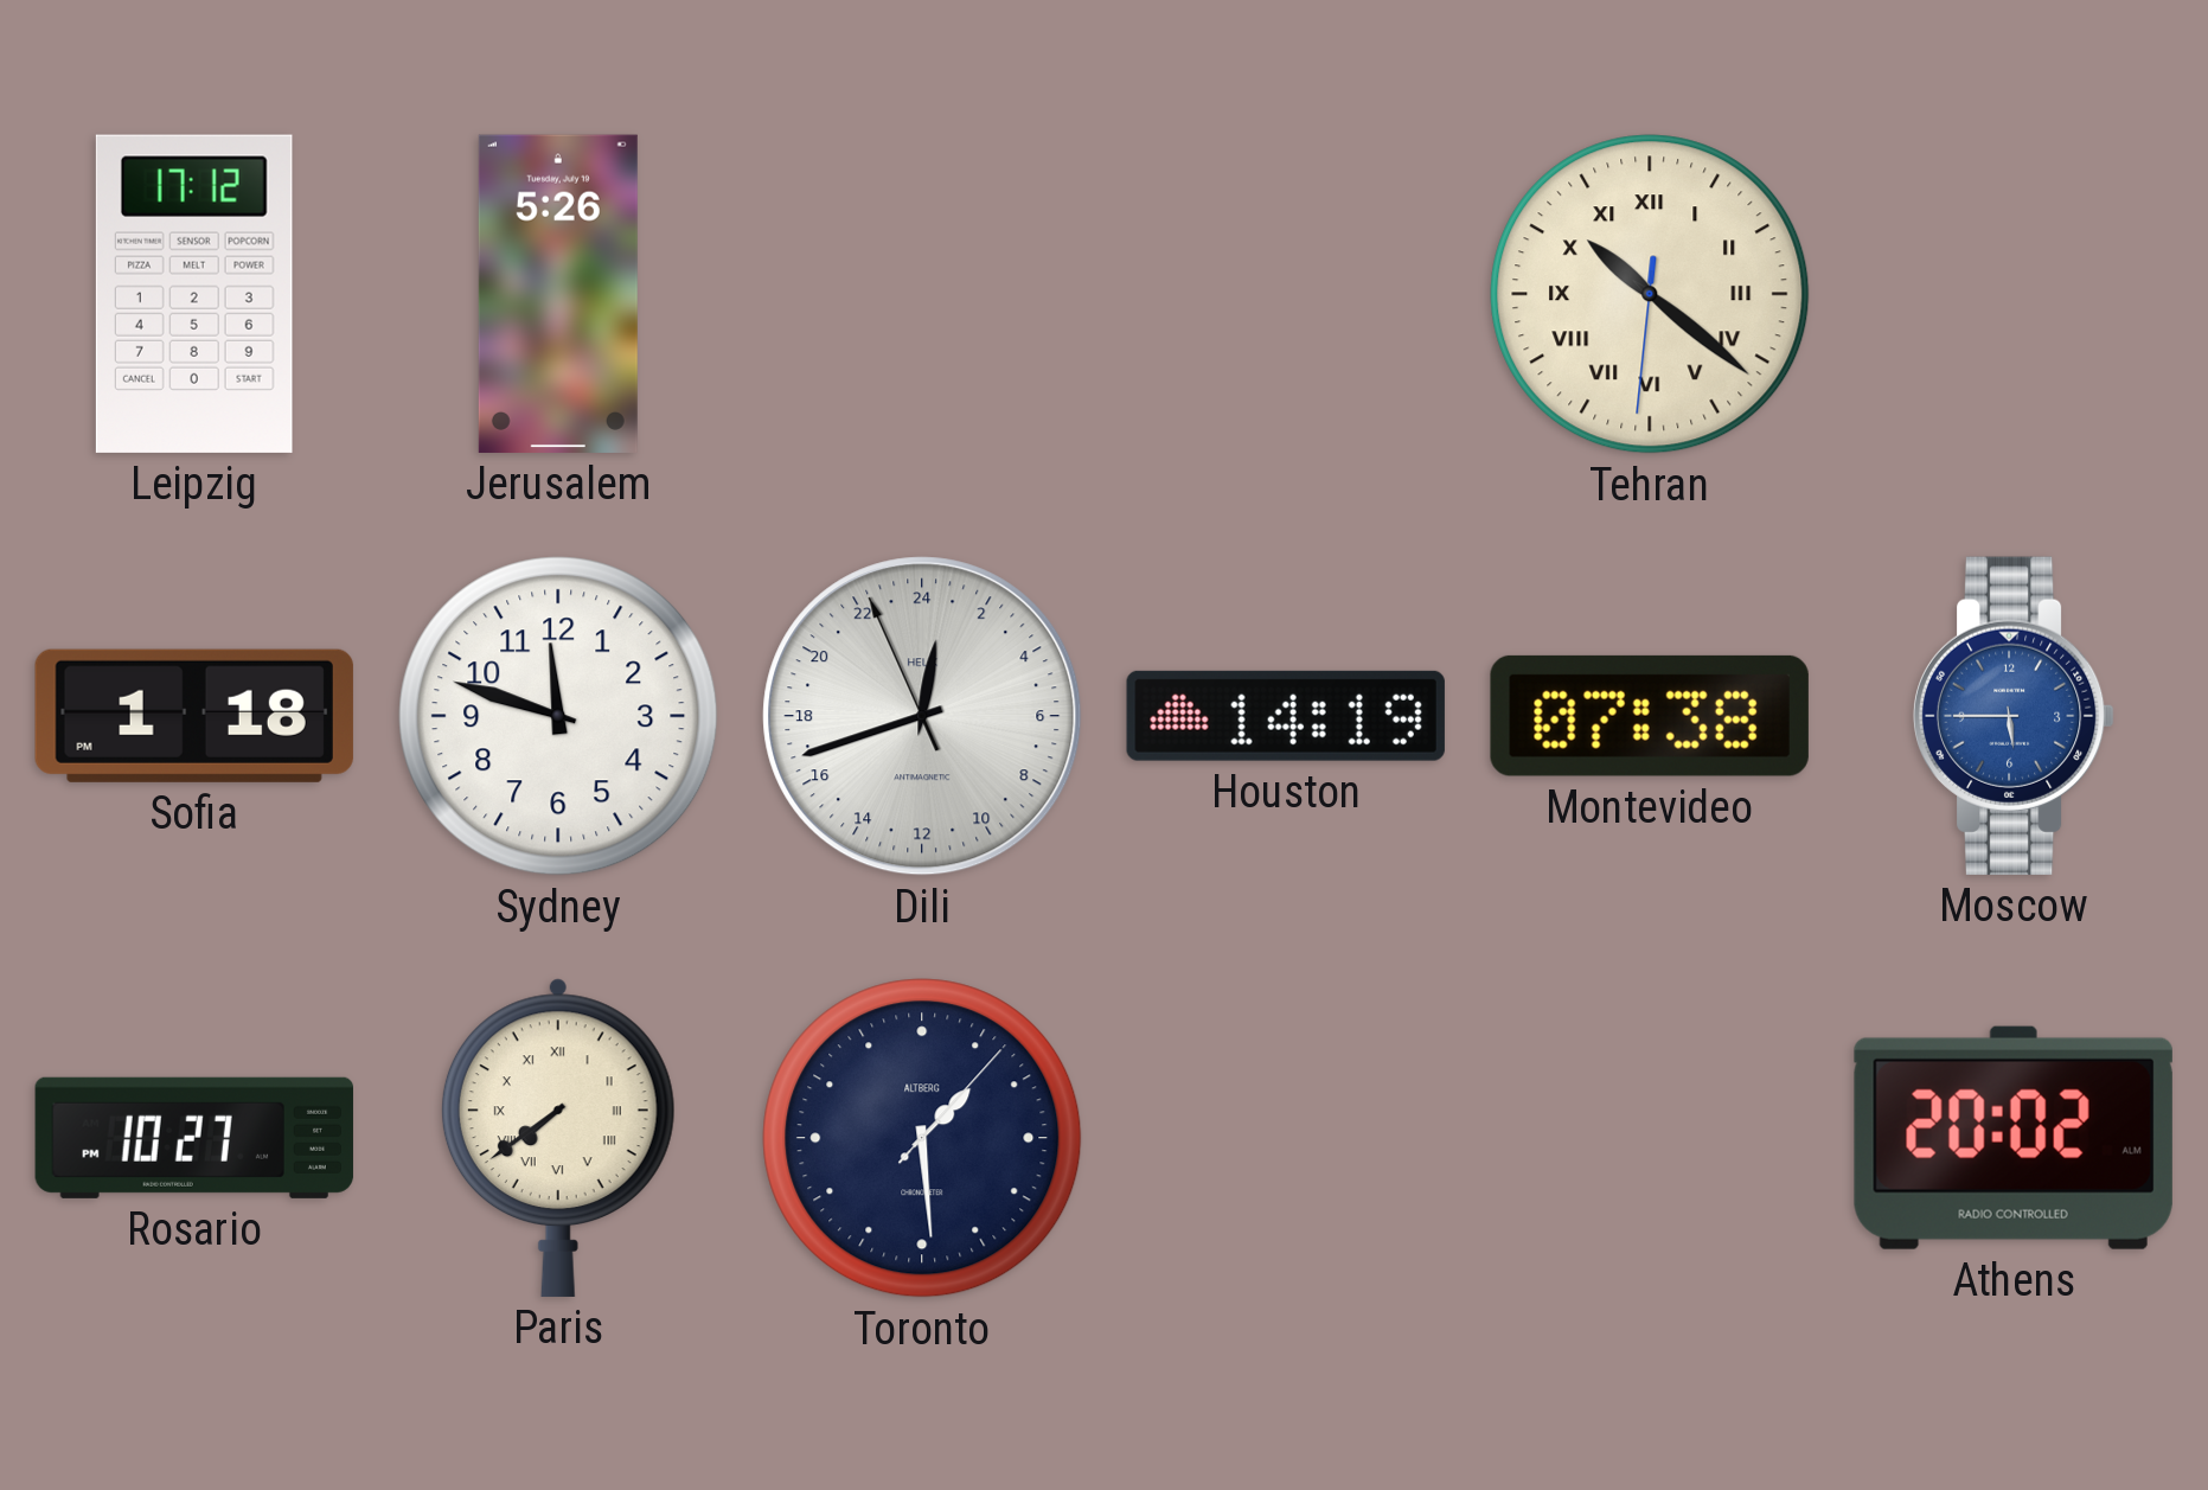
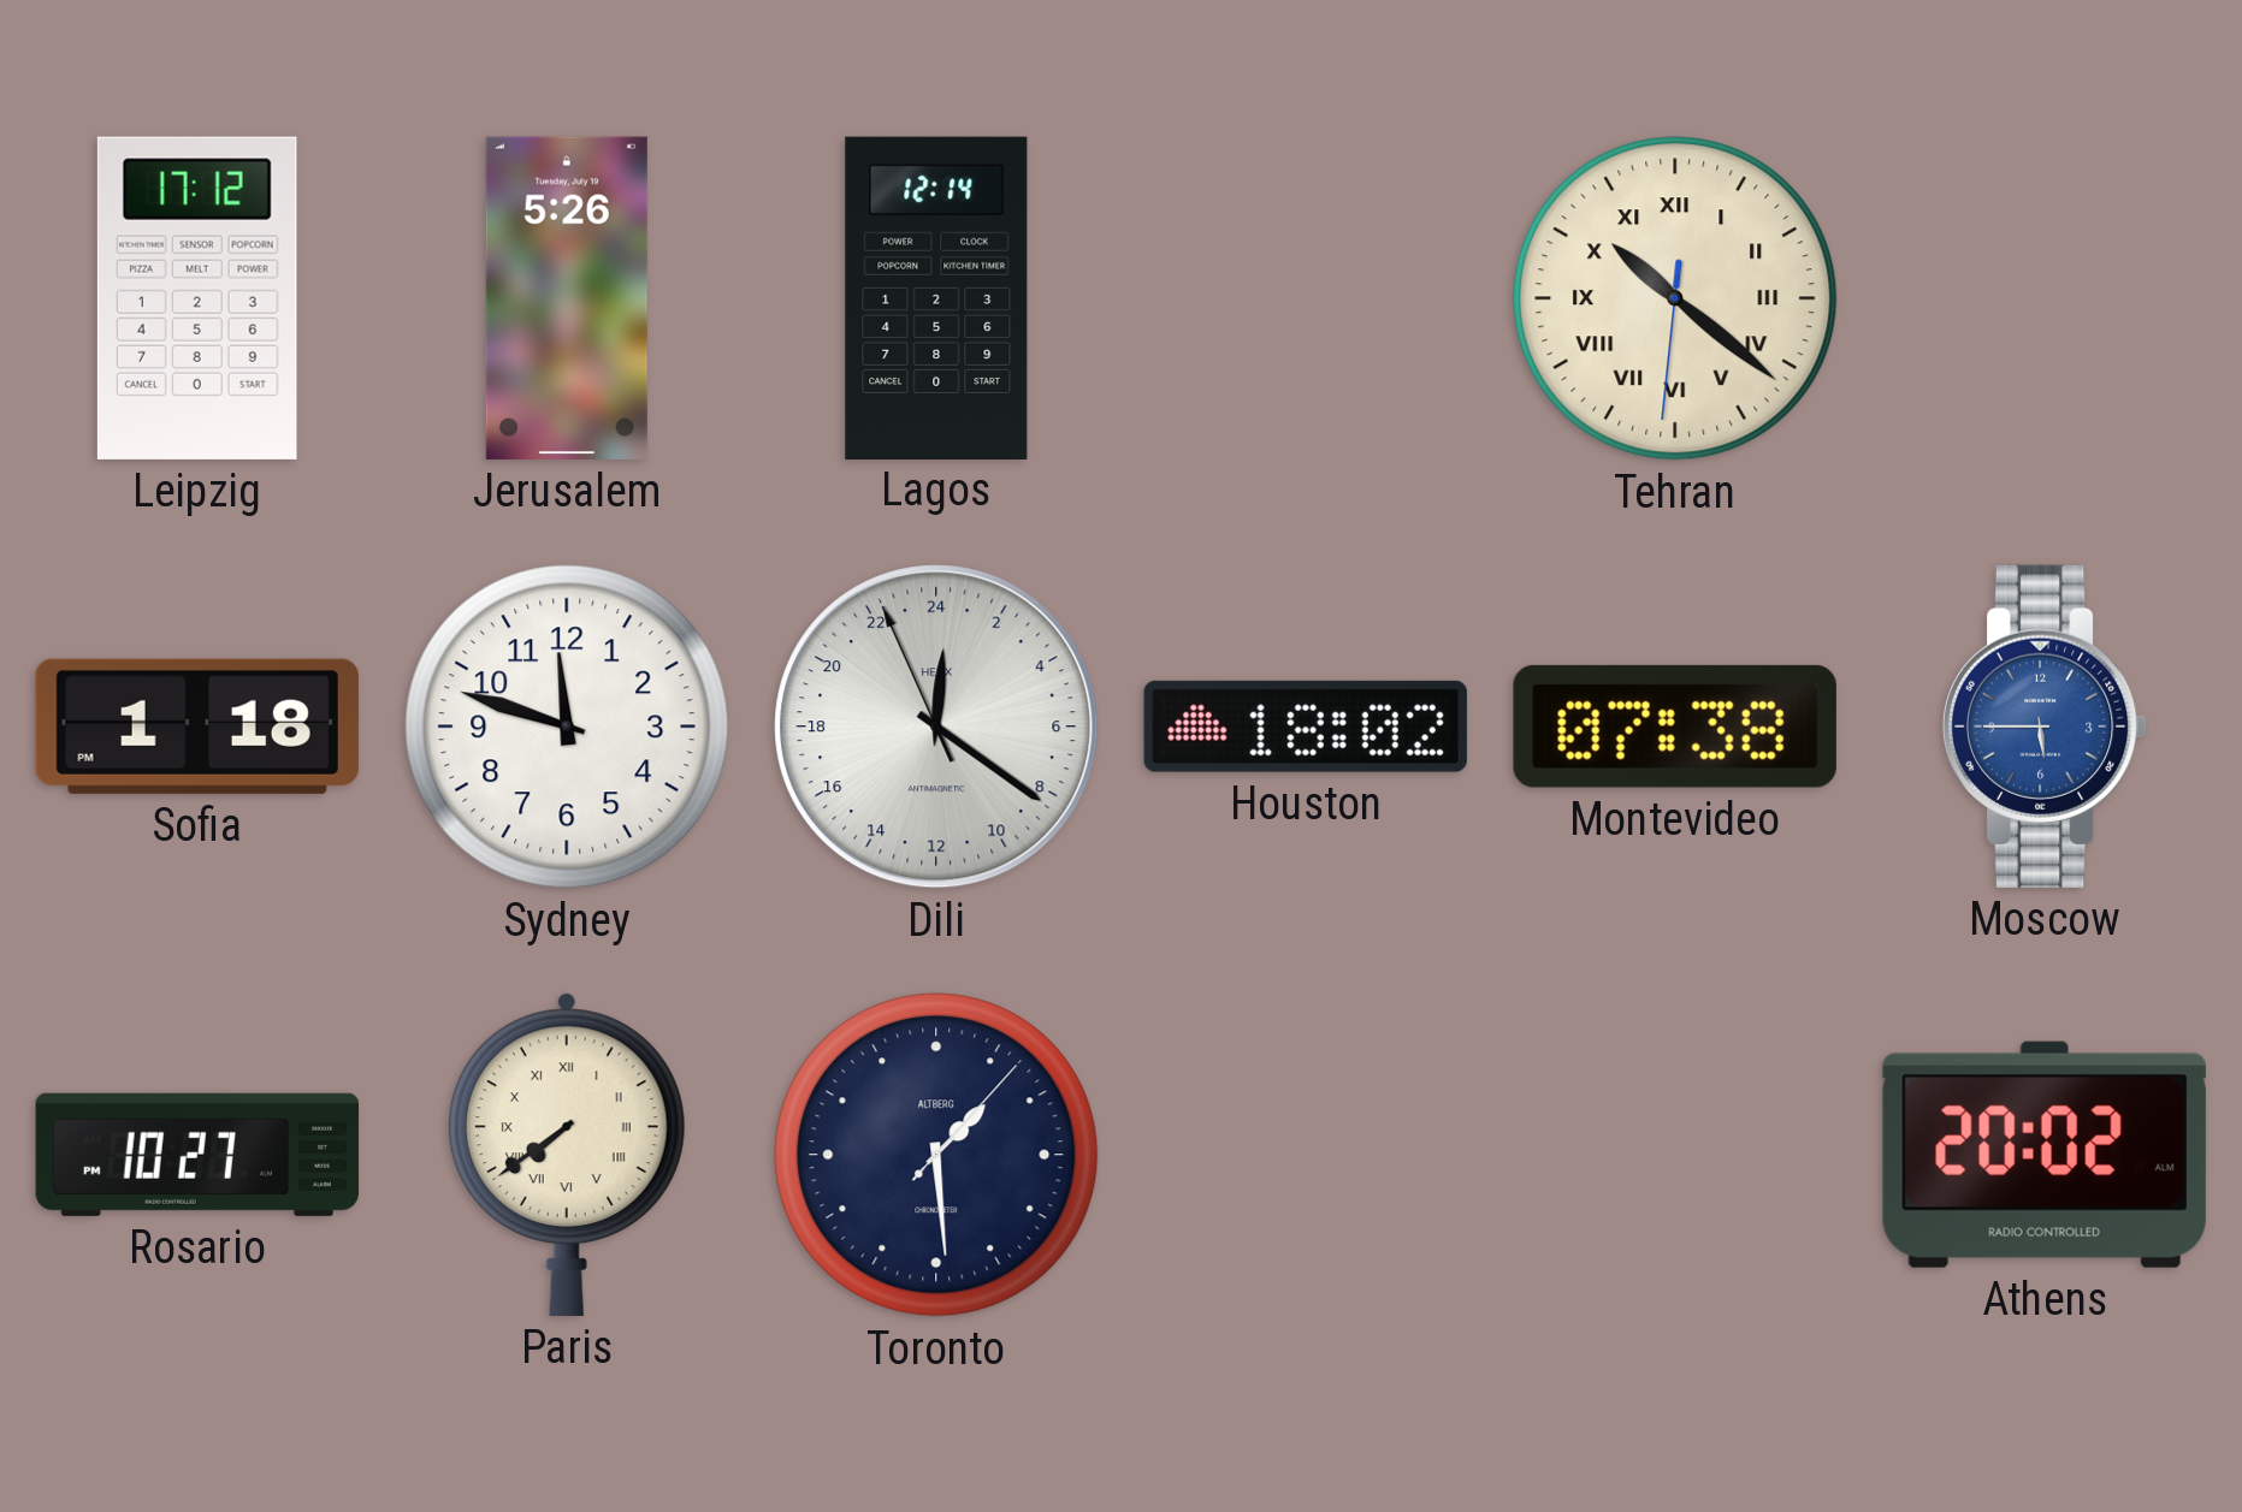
Lagos: none -> 12:14 (936, 297)
Dili: 0:41 -> 0:20 (936, 727)
Houston: 14:19 -> 18:02 (1306, 727)
